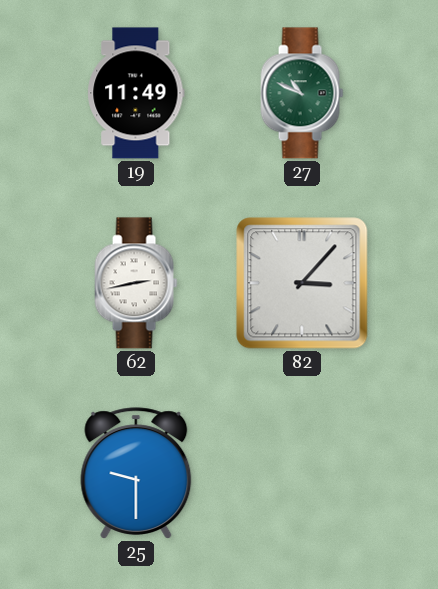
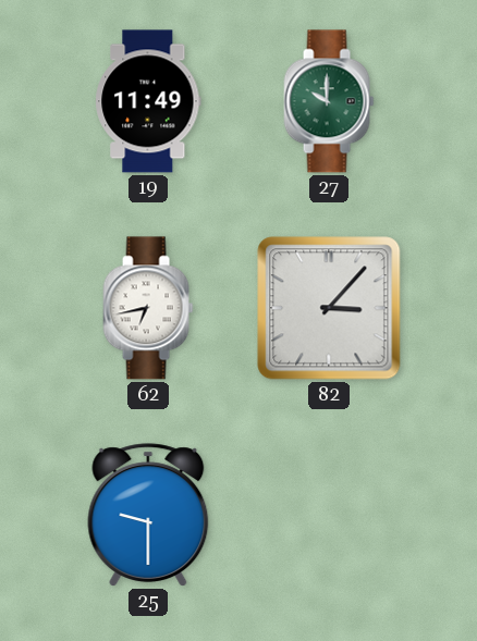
27: 10:49 -> 10:00 (329, 101)
62: 2:43 -> 6:43 (148, 308)
